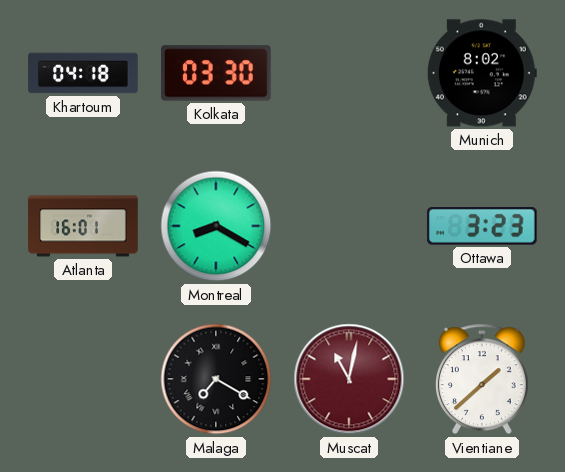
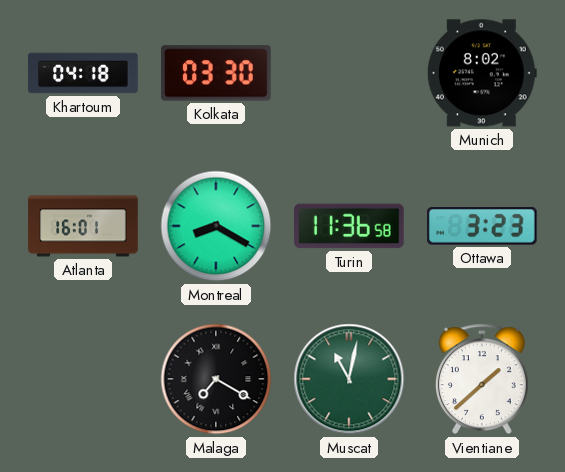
Turin: none -> 11:36 (350, 226)
Muscat dial: burgundy -> green (349, 379)
